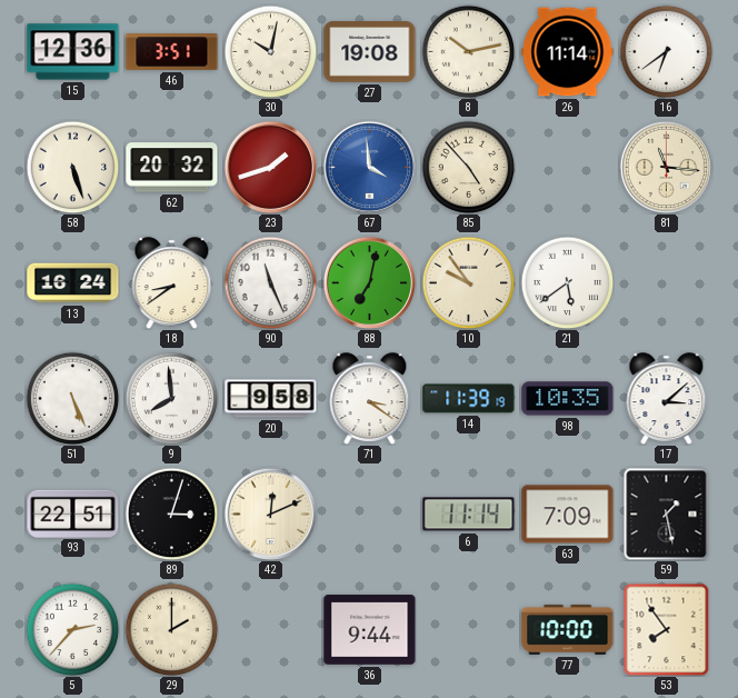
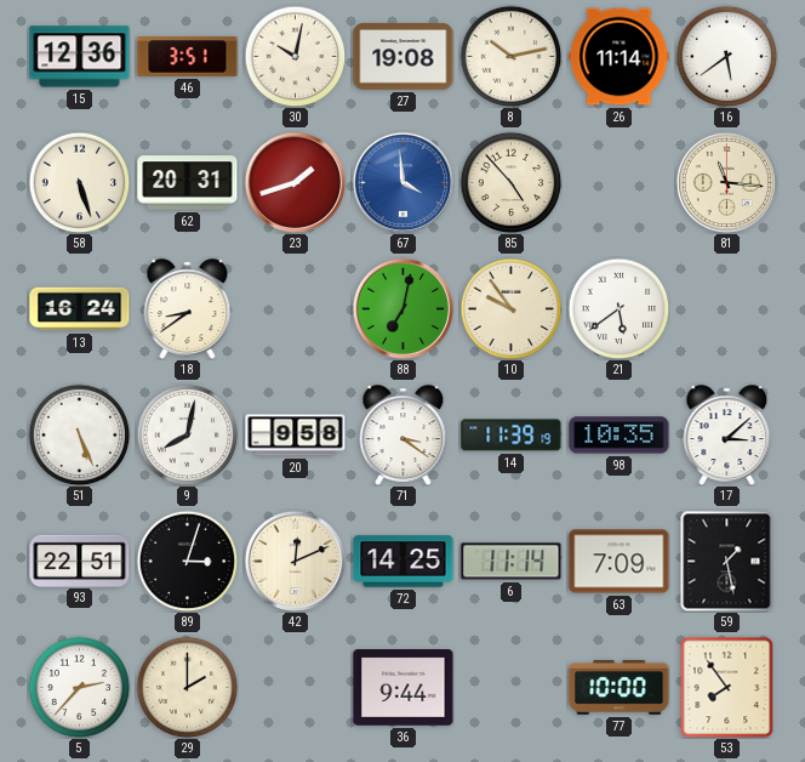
16: 6:39 -> 5:39 (726, 56)
62: 20:32 -> 20:31 (188, 183)
90: 11:26 -> none (270, 282)
9: 7:59 -> 8:02 (187, 434)
72: none -> 14:25 (404, 562)
